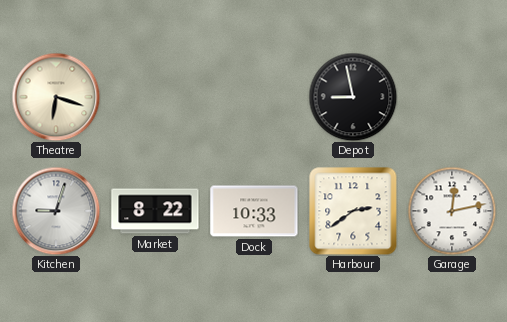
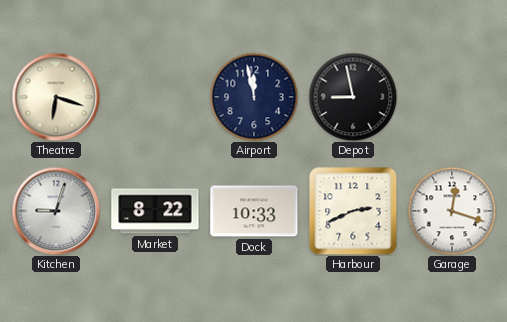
Airport: none -> 11:58 (254, 97)
Harbour: 2:39 -> 2:41 (353, 211)
Garage: 12:13 -> 12:18 (452, 211)
